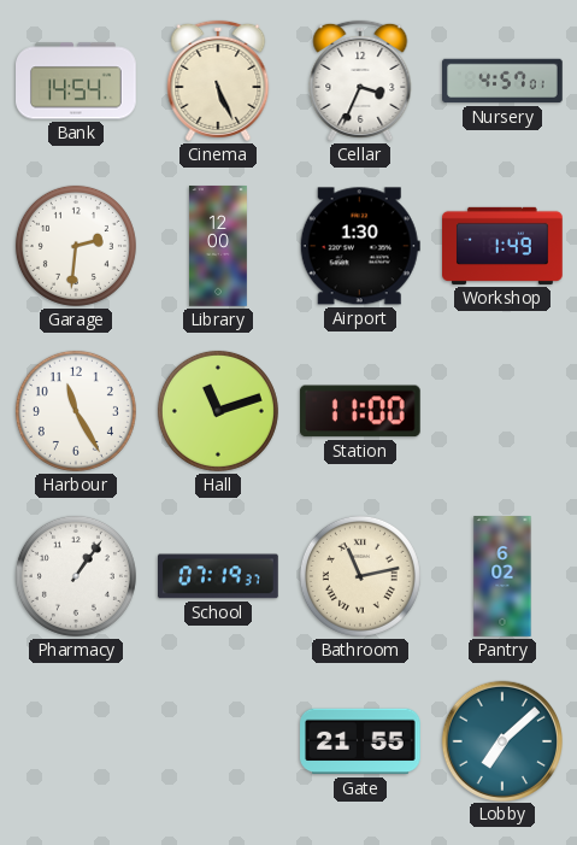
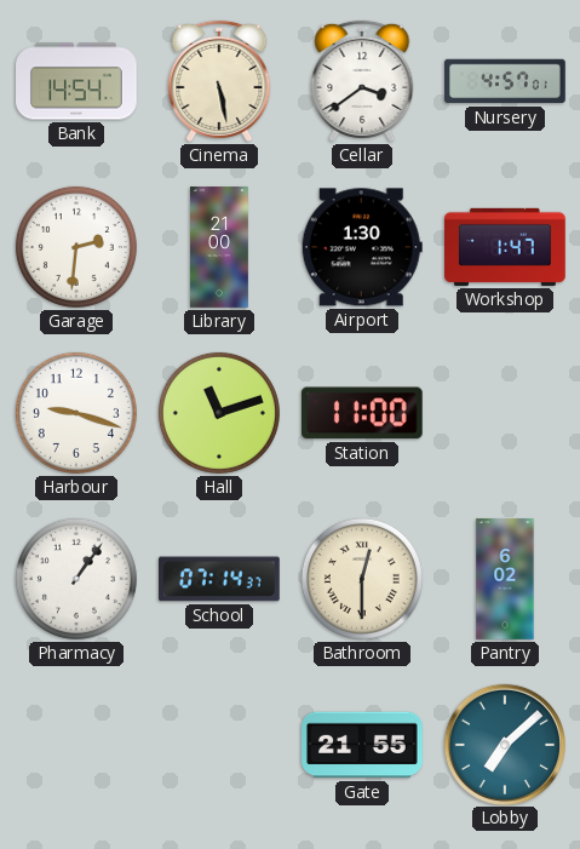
Cinema: 5:26 -> 5:28 (219, 81)
Cellar: 3:34 -> 3:39 (362, 81)
Library: 12:00 -> 21:00 (219, 247)
Workshop: 1:49 -> 1:47 (505, 247)
Harbour: 11:25 -> 9:18 (76, 413)
School: 07:19 -> 07:14 (220, 579)
Bathroom: 11:13 -> 12:30 (362, 579)
